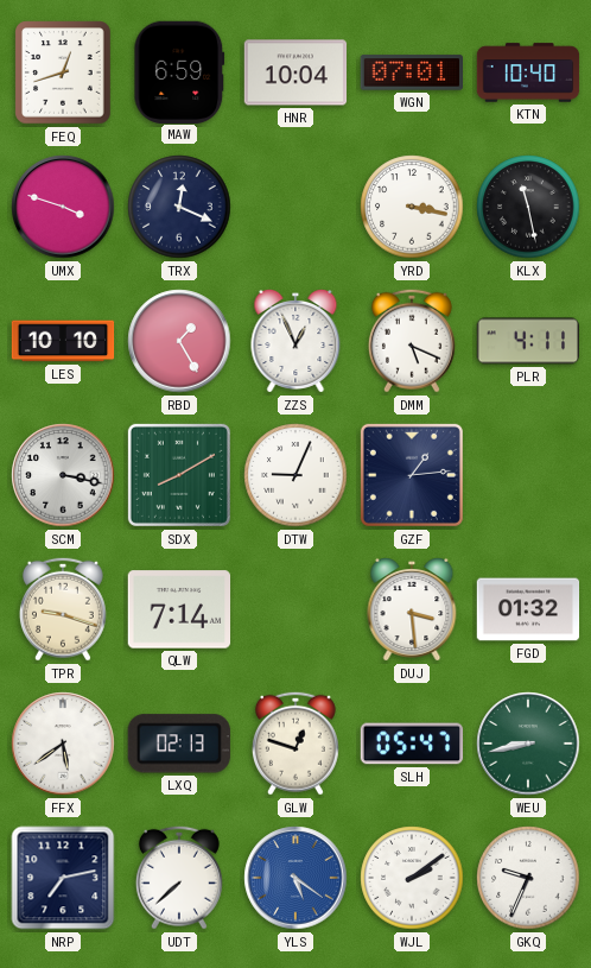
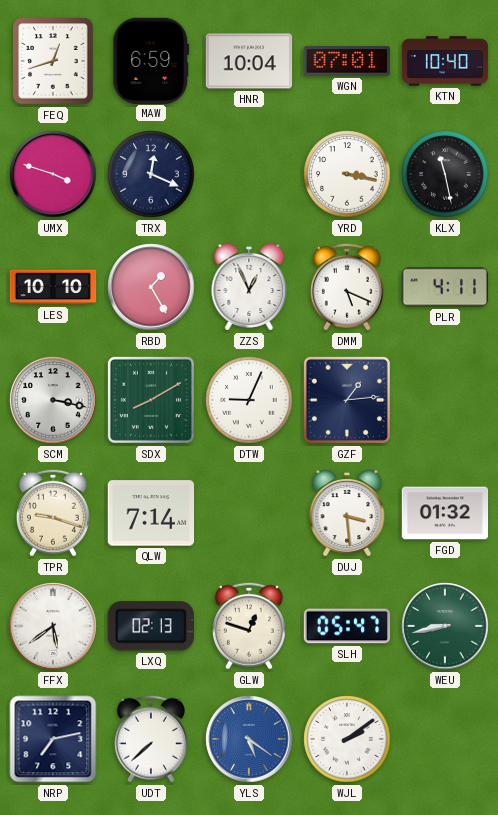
GKQ: 9:34 -> none (528, 878)
